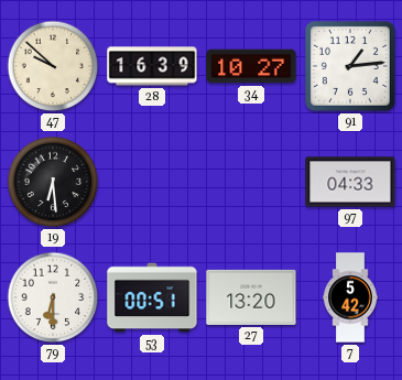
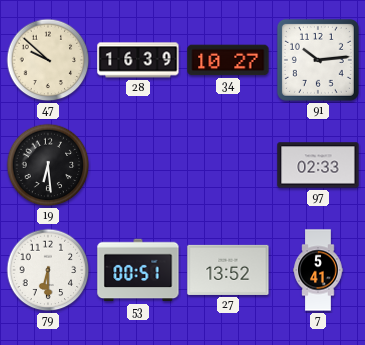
91: 1:14 -> 10:14 (318, 60)
97: 04:33 -> 02:33 (318, 165)
27: 13:20 -> 13:52 (228, 270)
7: 5:42 -> 5:41 (318, 270)
